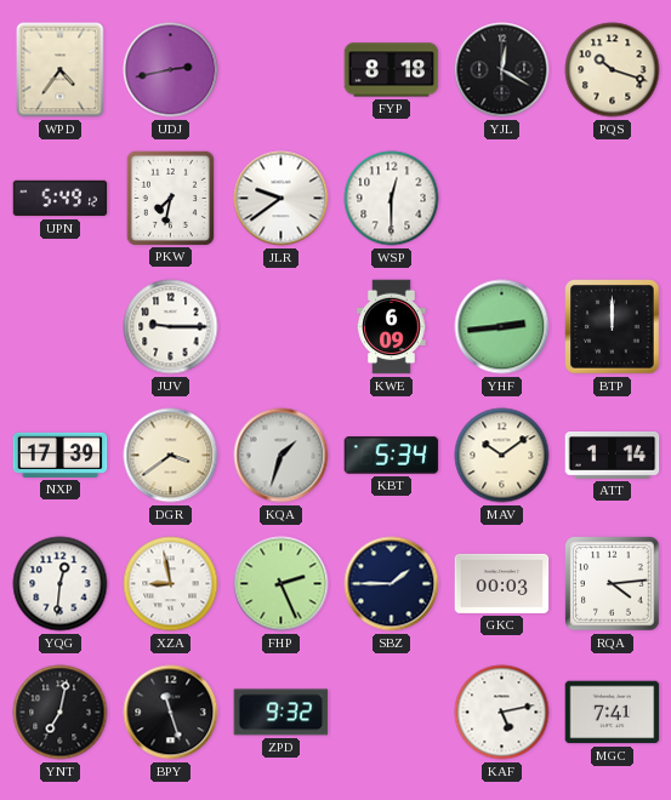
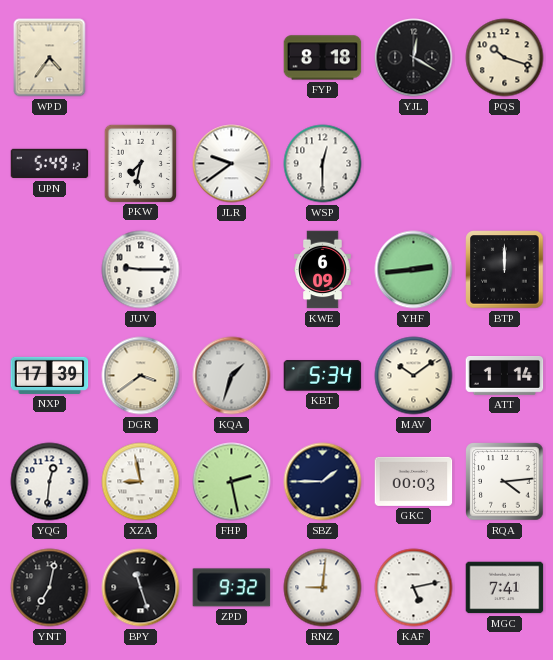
UDJ: 2:43 -> none (171, 70)
FHP: 2:26 -> 2:28 (232, 482)
RNZ: none -> 9:01 (323, 588)
